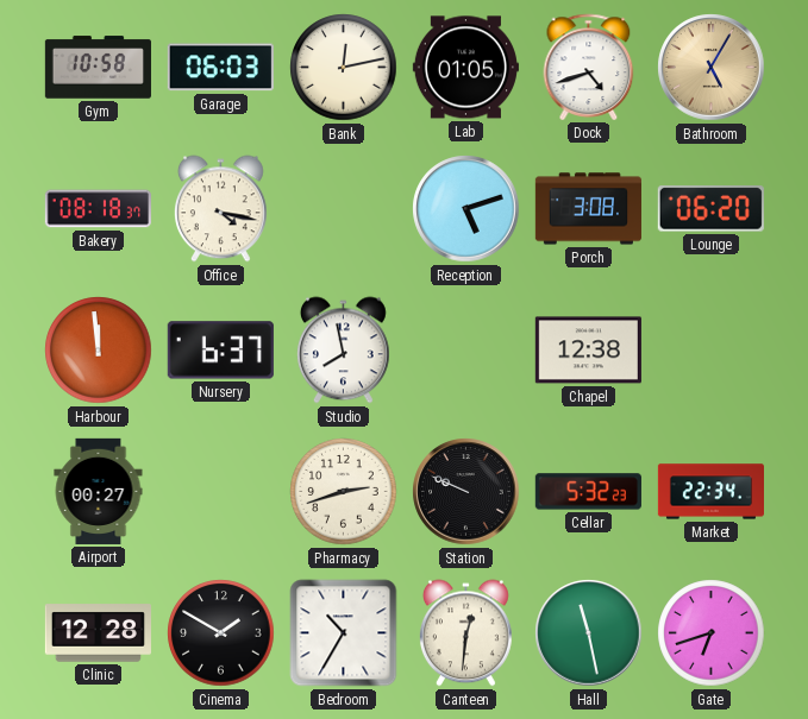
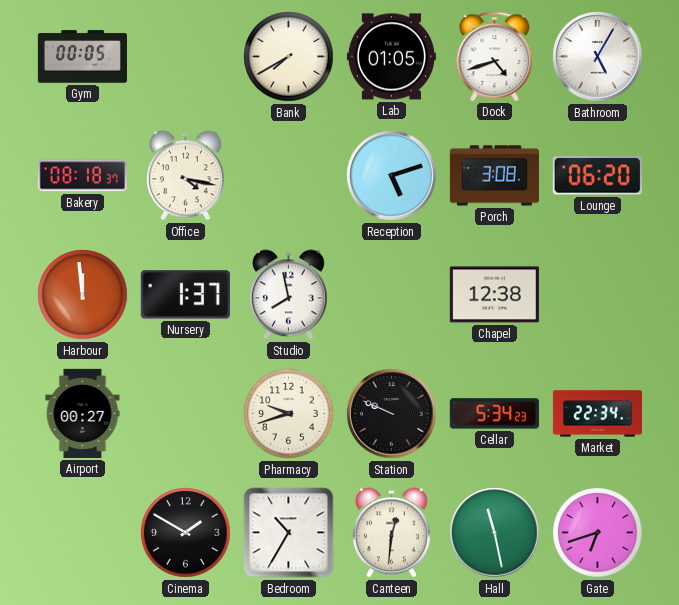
Gym: 10:58 -> 00:05 (82, 57)
Garage: 06:03 -> none (220, 68)
Bank: 12:13 -> 7:40 (289, 57)
Bathroom dial: champagne -> white (598, 57)
Nursery: 6:37 -> 1:37 (185, 295)
Pharmacy: 2:42 -> 9:42 (289, 414)
Cellar: 5:32 -> 5:34 (494, 414)
Clinic: 12:28 -> none (98, 633)
